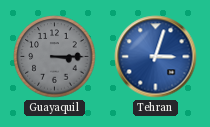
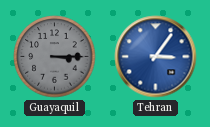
Tehran: 3:03 -> 3:06 (156, 57)
